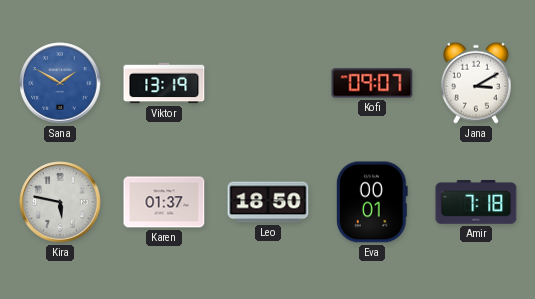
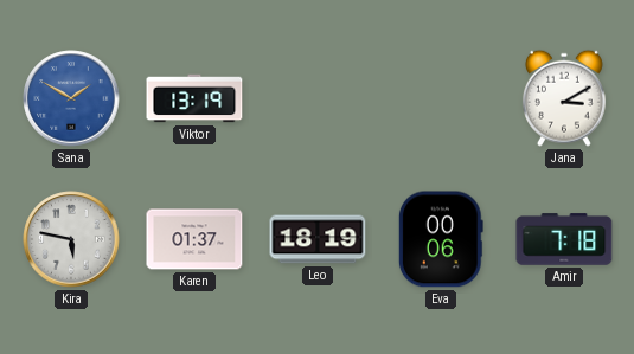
Kofi: 09:07 -> none (372, 83)
Leo: 18:50 -> 18:19 (318, 239)
Eva: 00:01 -> 00:06 (441, 239)
